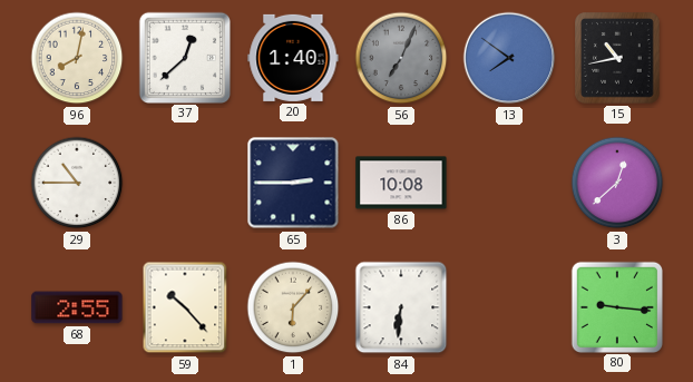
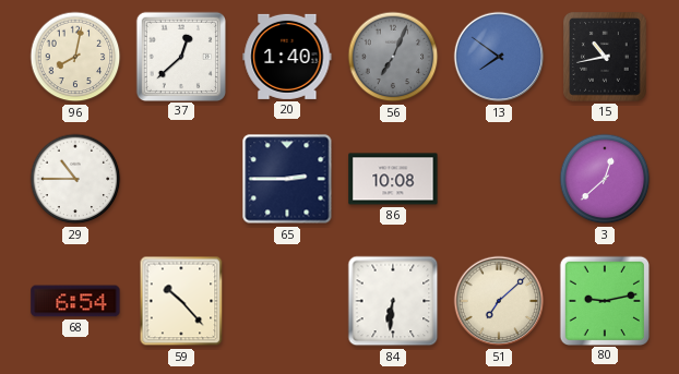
68: 2:55 -> 6:54 (75, 301)
1: 6:07 -> none (293, 307)
51: none -> 7:08 (499, 301)
80: 9:16 -> 9:13 (604, 300)
